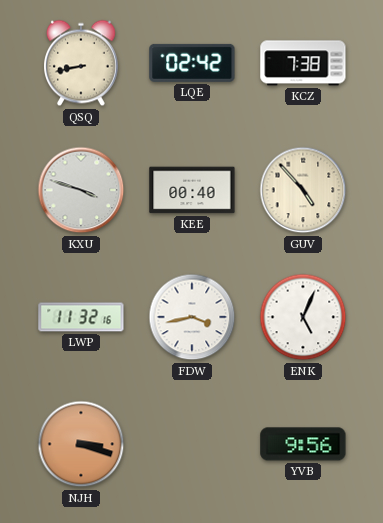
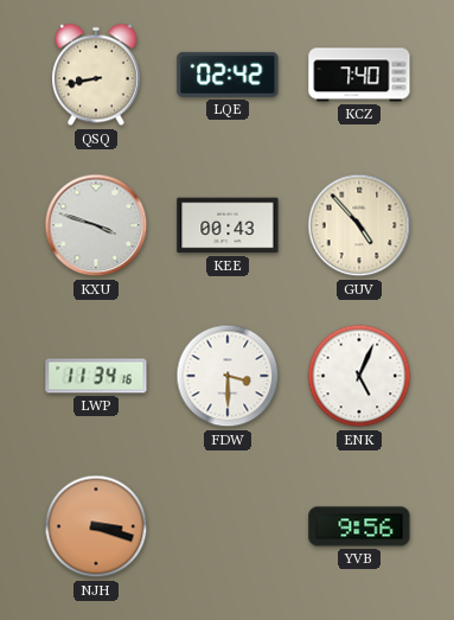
KCZ: 7:38 -> 7:40 (359, 75)
KEE: 00:40 -> 00:43 (228, 225)
LWP: 11:32 -> 11:34 (96, 376)
FDW: 3:43 -> 3:30 (228, 376)
